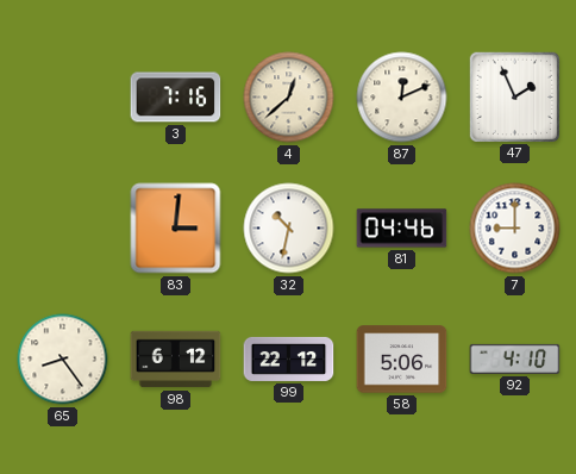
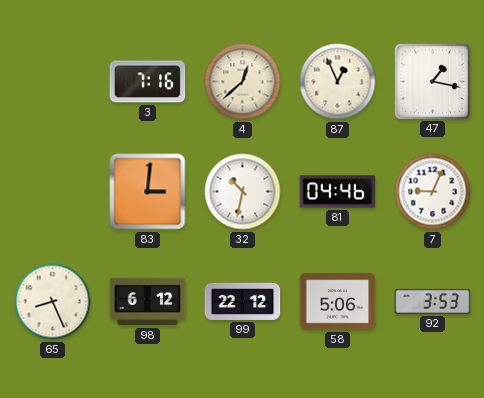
87: 12:11 -> 12:56 (338, 82)
47: 1:56 -> 1:17 (432, 81)
7: 9:00 -> 9:04 (433, 192)
65: 8:24 -> 8:26 (53, 302)
92: 4:10 -> 3:53 (433, 301)
